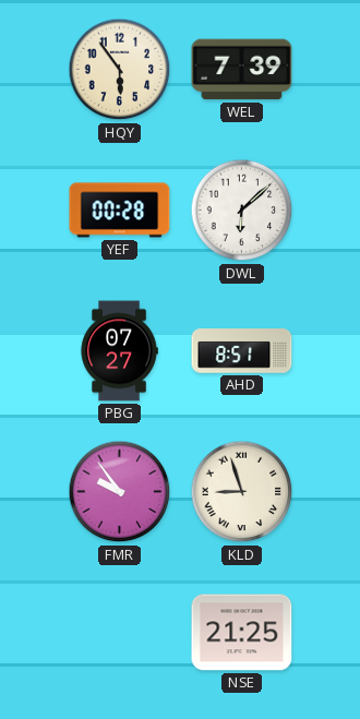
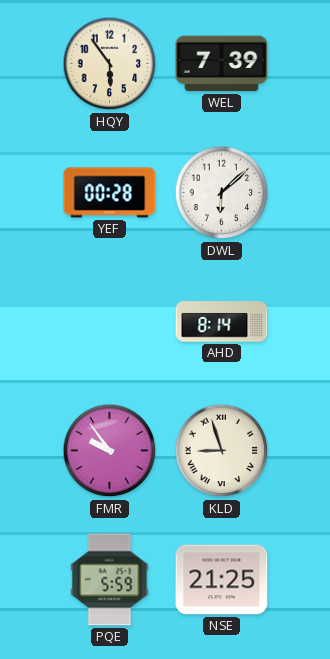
PBG: 07:27 -> none (119, 351)
AHD: 8:51 -> 8:14 (222, 322)
PQE: none -> 5:59 (110, 580)
